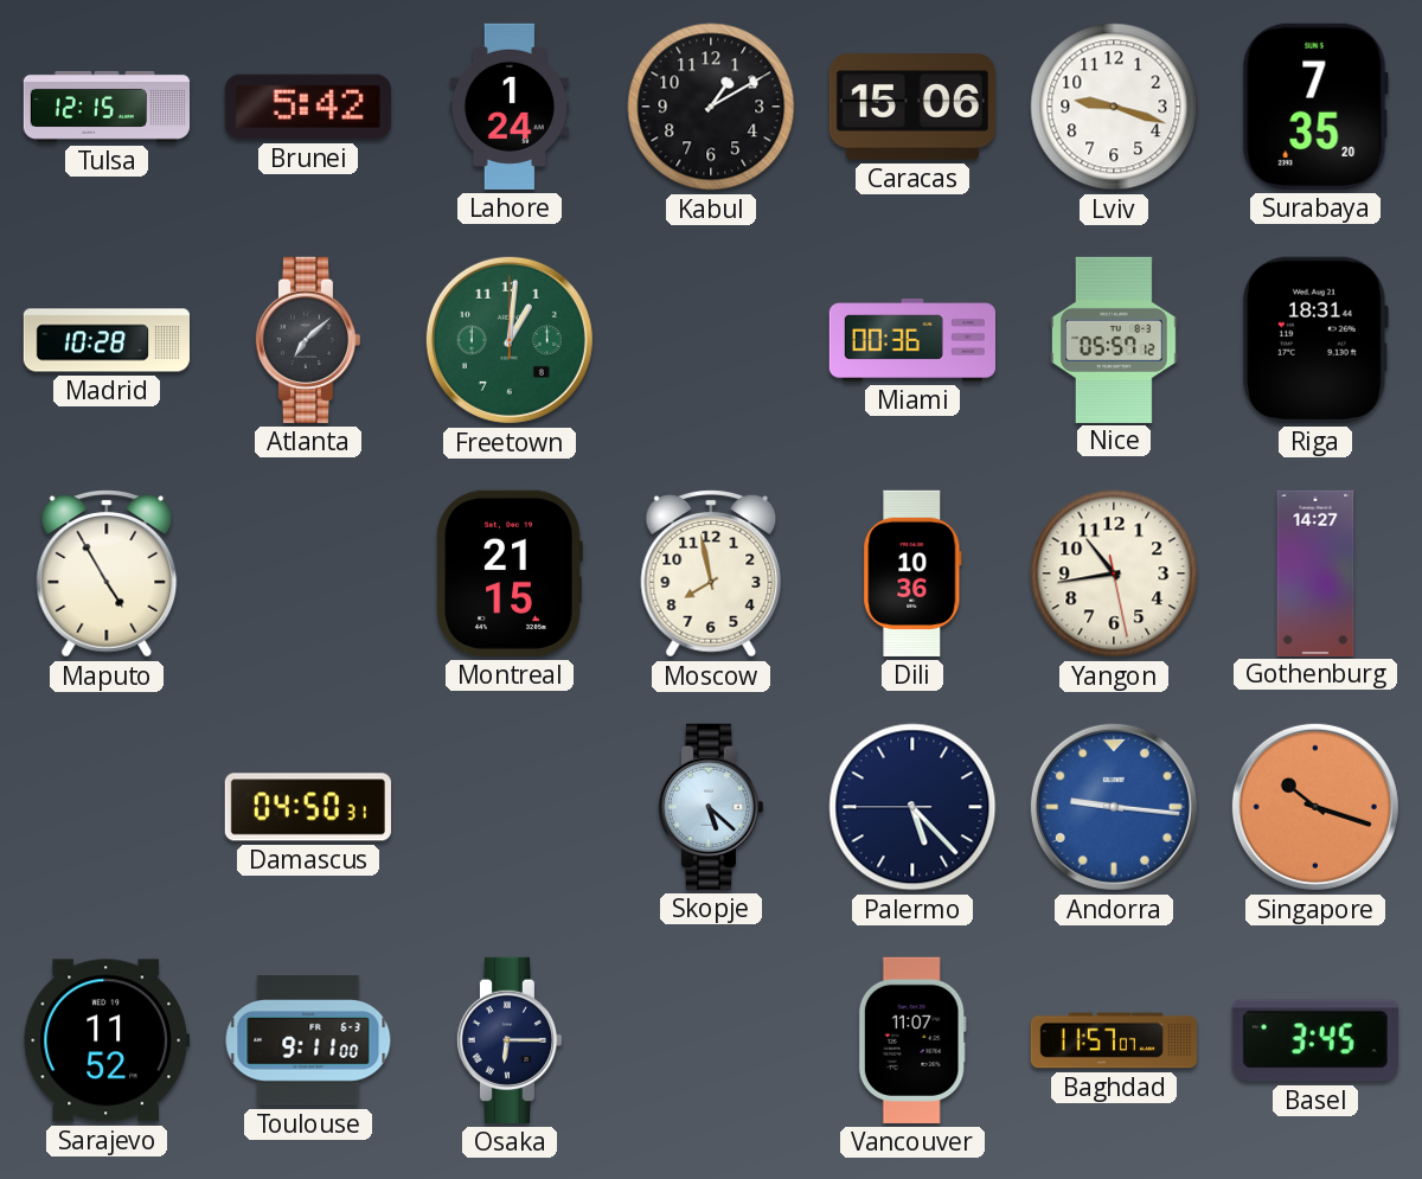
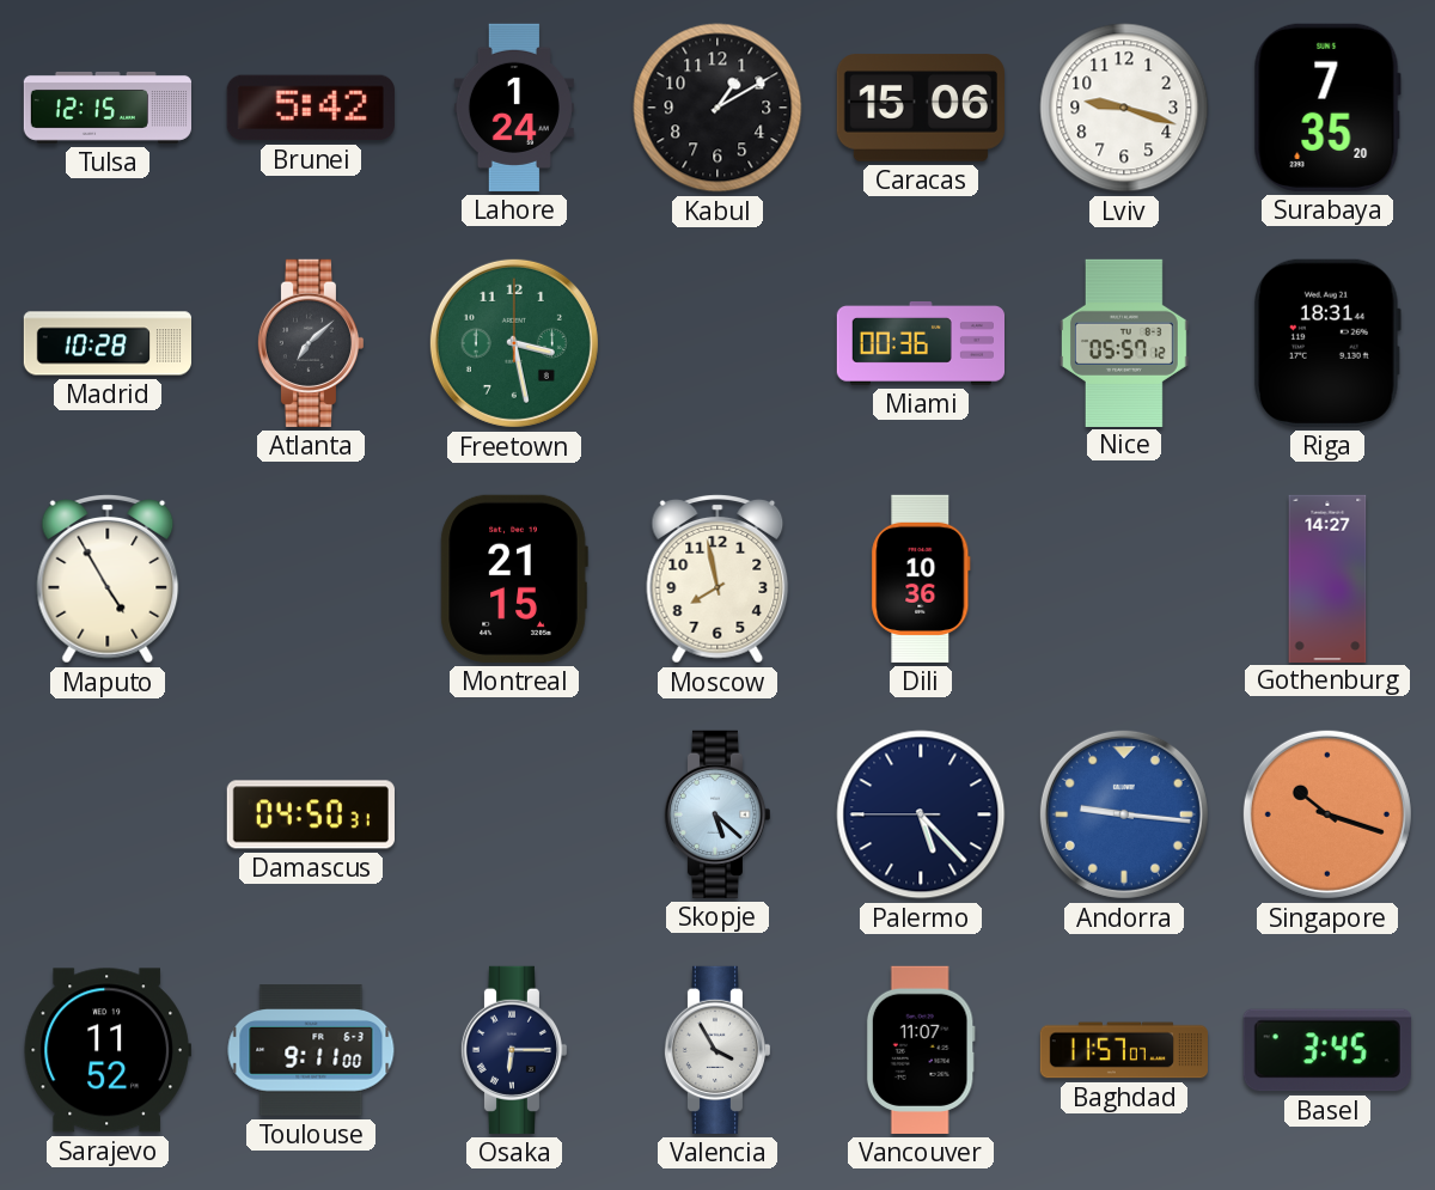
Freetown: 1:01 -> 3:28 (514, 343)
Yangon: 10:43 -> none (1114, 574)
Valencia: none -> 3:55 (716, 1050)
